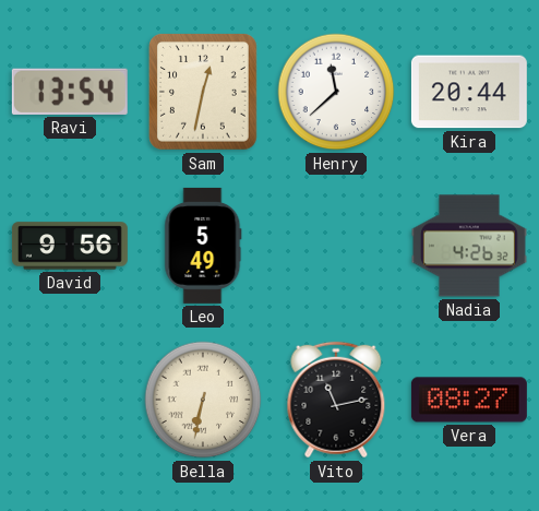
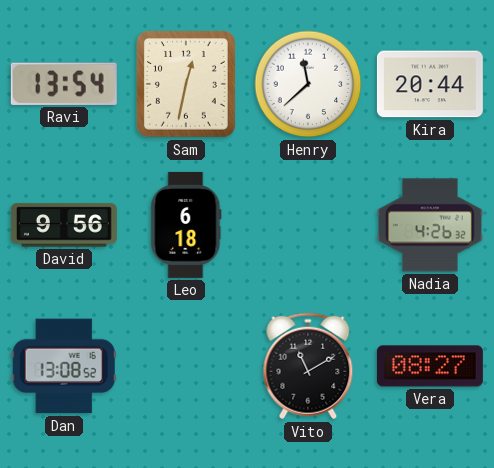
Leo: 5:49 -> 6:18 (186, 225)
Dan: none -> 13:08 (64, 366)
Bella: 6:32 -> none (203, 400)
Vito: 11:13 -> 11:10 (308, 366)
